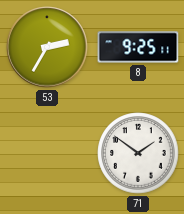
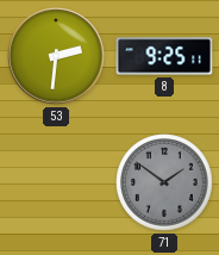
53: 2:35 -> 2:31 (56, 56)
71 dial: white -> grey (164, 182)
